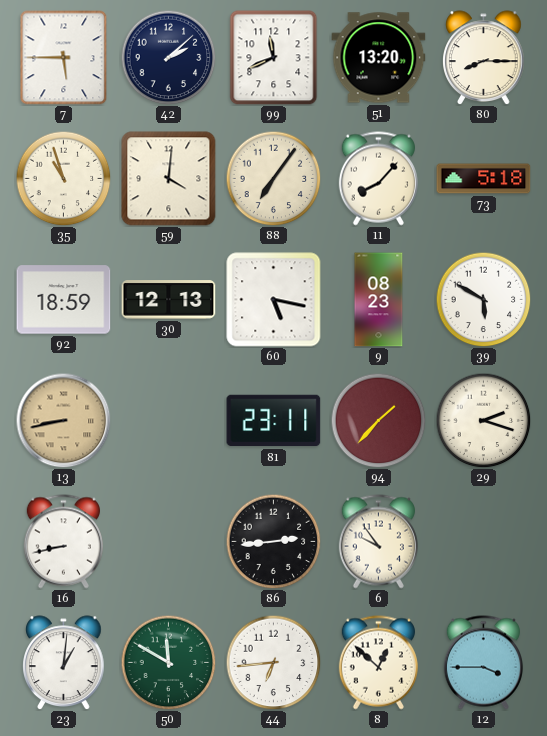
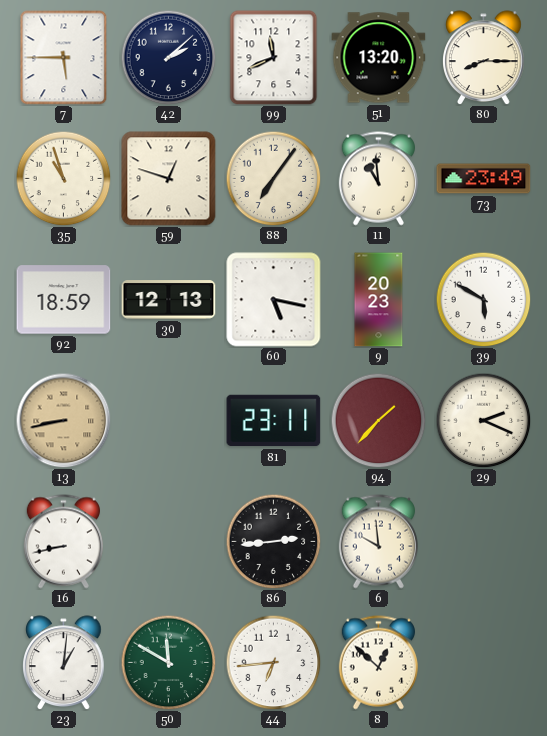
59: 4:01 -> 12:48 (169, 179)
11: 8:07 -> 10:59 (378, 179)
73: 5:18 -> 23:49 (484, 179)
9: 08:23 -> 20:23 (379, 300)
29: 2:18 -> 2:19 (483, 420)
6: 9:54 -> 9:59 (378, 542)
12: 3:45 -> none (483, 663)
